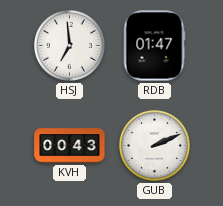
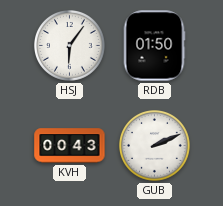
HSJ: 6:59 -> 6:06 (70, 46)
RDB: 01:47 -> 01:50 (154, 46)
